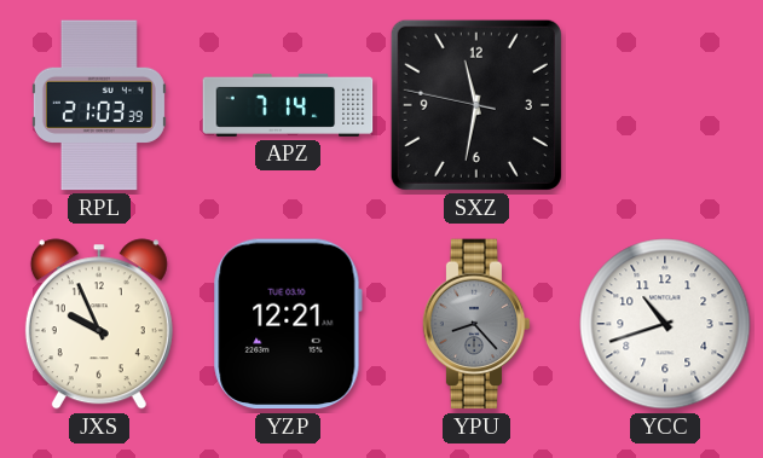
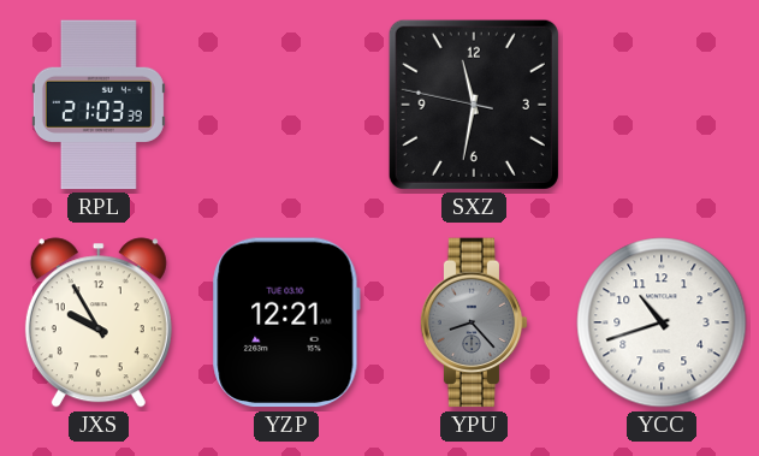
APZ: 7:14 -> none (288, 105)
JXS: 9:56 -> 9:55 (99, 322)
